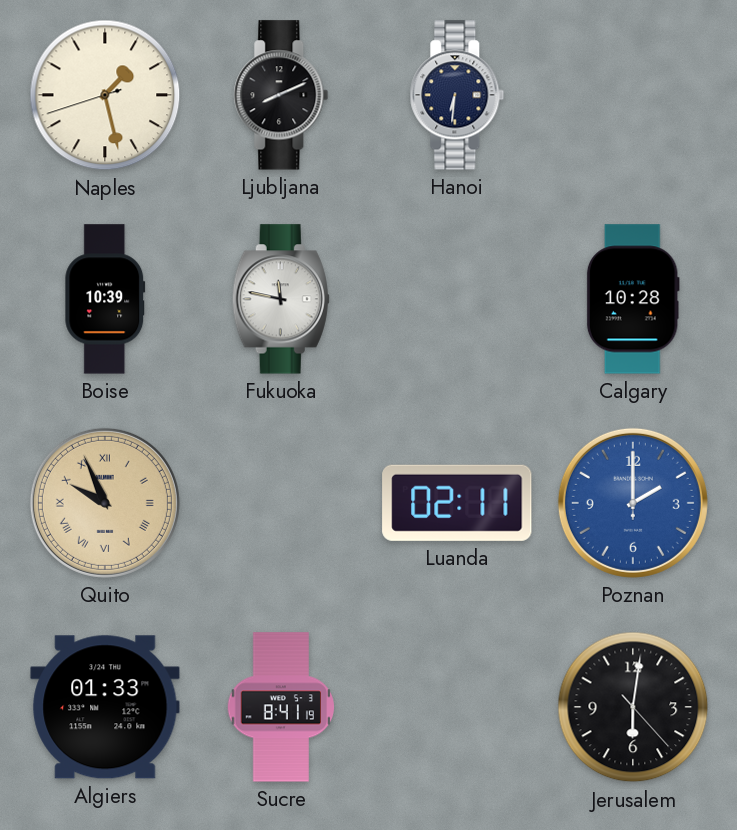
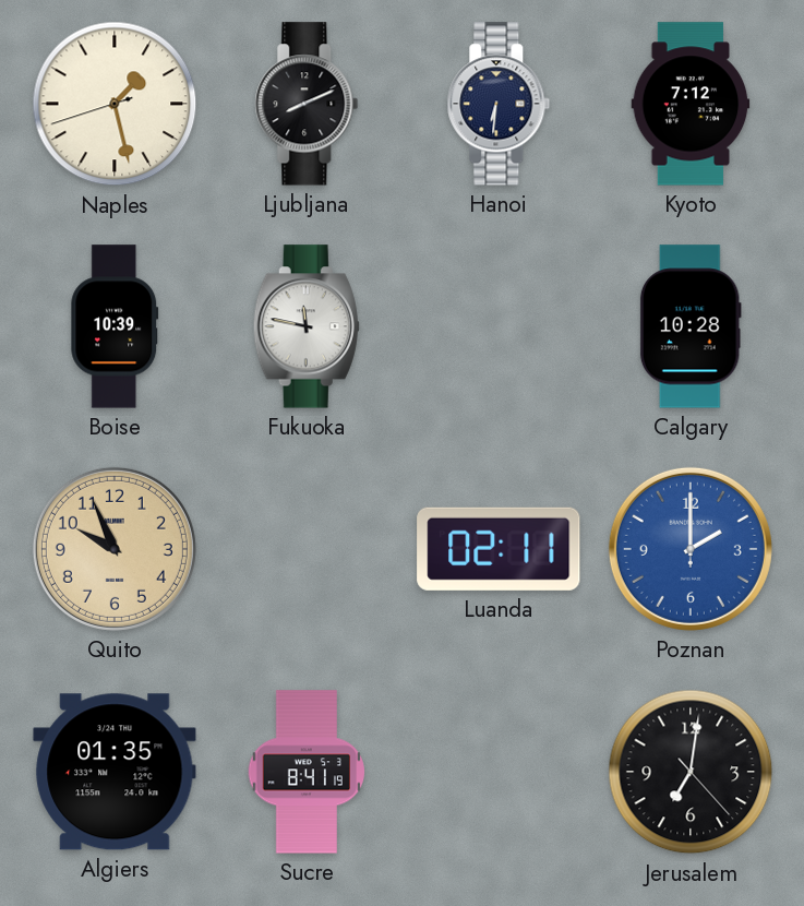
Kyoto: none -> 7:12 (691, 104)
Quito numerals: Roman -> Arabic (115, 549)
Algiers: 01:33 -> 01:35 (115, 772)
Jerusalem: 6:01 -> 7:01 (691, 772)
